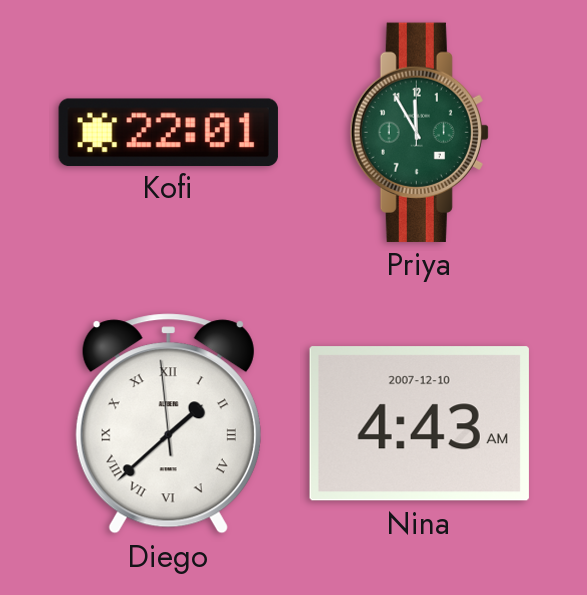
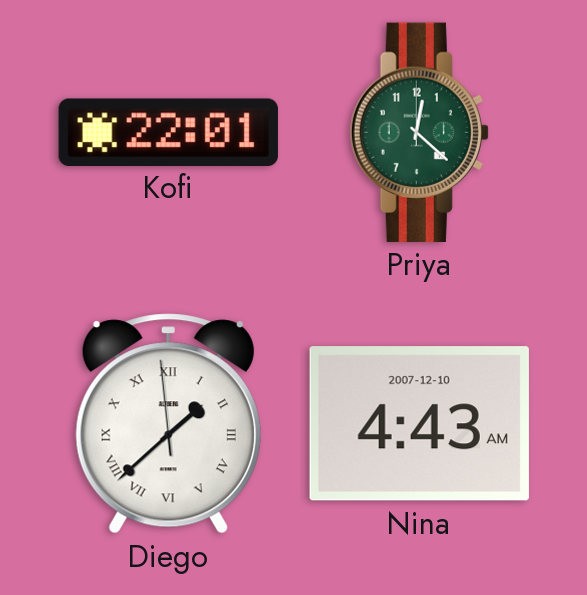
Priya: 11:55 -> 12:22 (419, 132)
